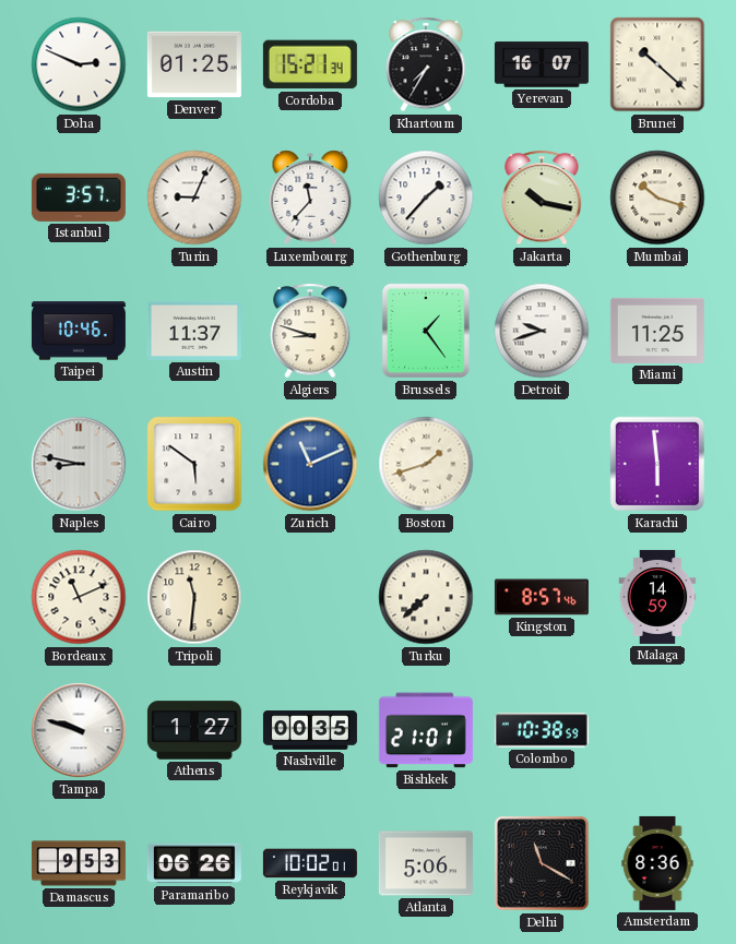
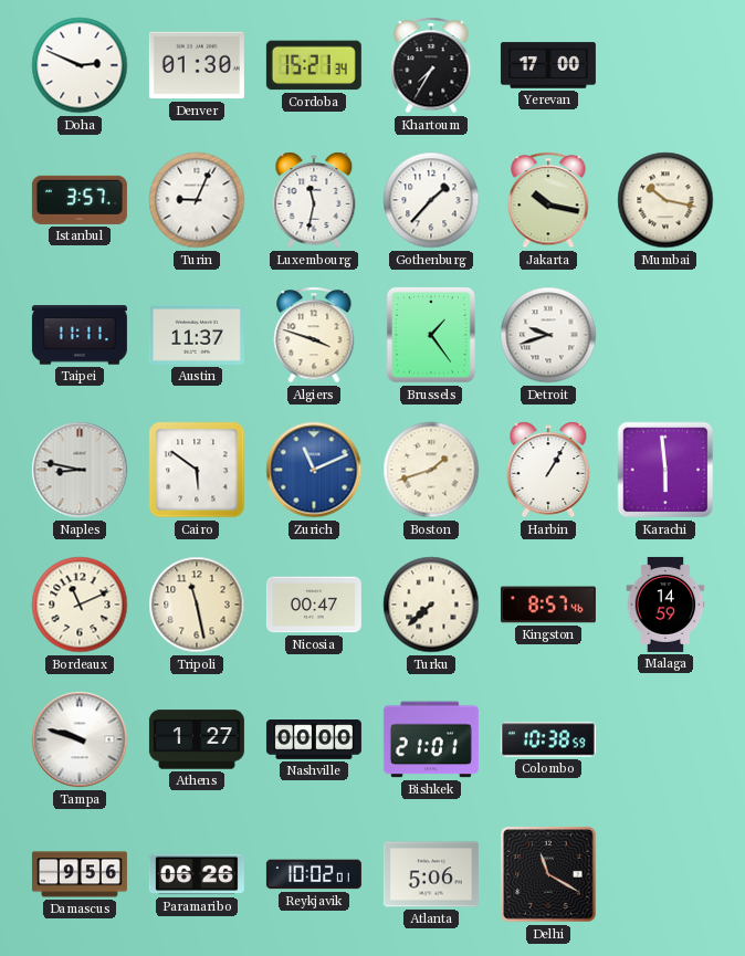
Denver: 01:25 -> 01:30 (197, 65)
Yerevan: 16:07 -> 17:00 (548, 65)
Brunei: 10:22 -> none (657, 64)
Luxembourg: 11:37 -> 11:32 (314, 200)
Mumbai: 10:18 -> 10:17 (665, 200)
Taipei: 10:46 -> 11:11 (80, 335)
Algiers: 8:48 -> 3:48 (314, 335)
Miami: 11:25 -> none (657, 331)
Harbin: none -> 1:05 (548, 470)
Tripoli: 11:31 -> 11:28 (197, 605)
Nicosia: none -> 00:47 (314, 605)
Nashville: 00:35 -> 00:00 (314, 740)
Damascus: 9:53 -> 9:56 (80, 874)
Amsterdam: 8:36 -> none (657, 863)
